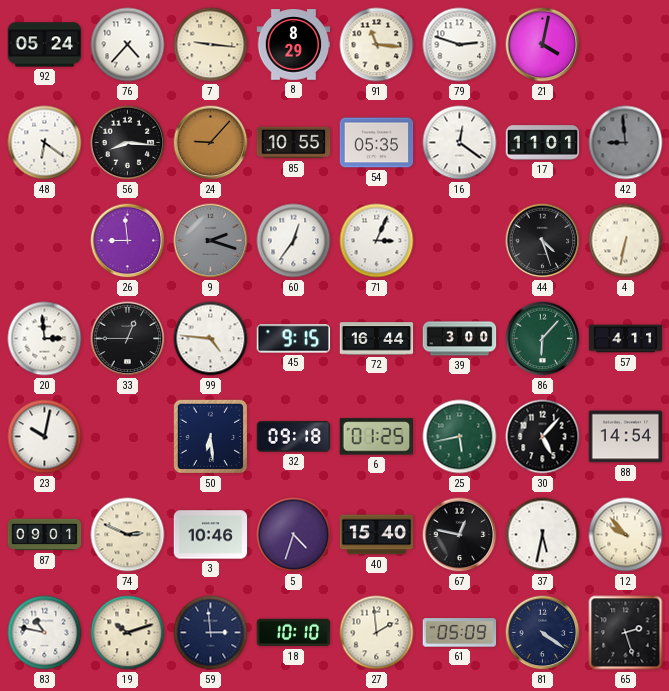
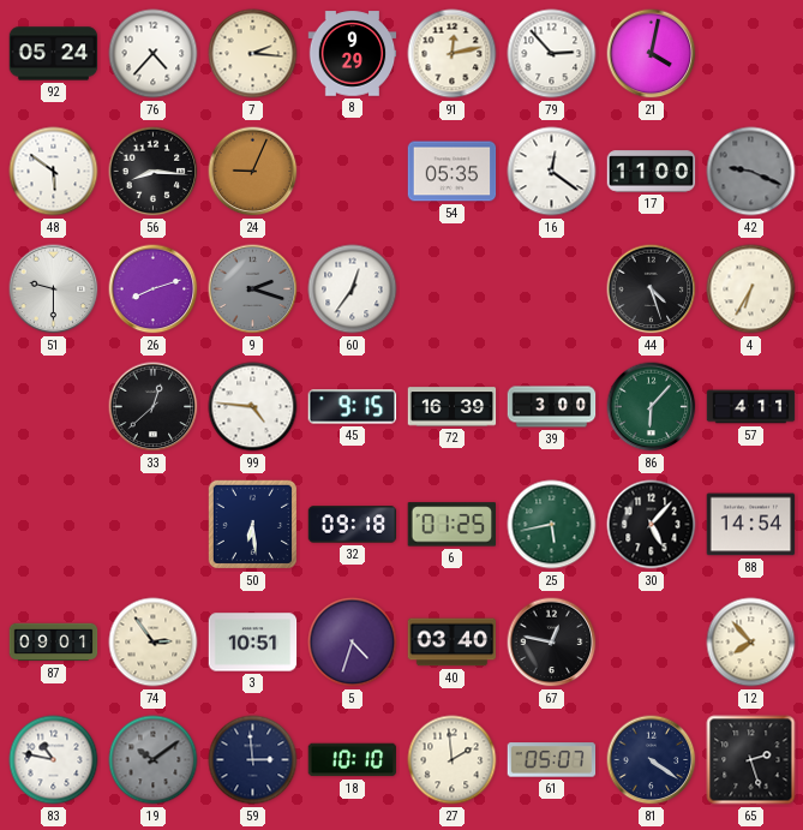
7: 9:16 -> 2:16 (253, 54)
8: 8:29 -> 9:29 (353, 54)
91: 11:16 -> 12:13 (453, 54)
79: 2:48 -> 2:53 (552, 54)
48: 6:21 -> 5:51 (54, 172)
24: 9:07 -> 9:04 (253, 172)
85: 10:55 -> none (294, 143)
17: 11:01 -> 11:00 (652, 172)
42: 8:59 -> 9:19 (751, 172)
51: none -> 9:30 (54, 289)
26: 8:59 -> 8:12 (154, 289)
71: 3:04 -> none (377, 241)
4: 6:32 -> 6:35 (751, 289)
20: 2:59 -> none (45, 339)
33: 12:45 -> 12:38 (154, 407)
72: 16:44 -> 16:39 (453, 407)
23: 10:02 -> none (45, 437)
74: 2:49 -> 2:54 (154, 643)
3: 10:46 -> 10:51 (253, 643)
40: 15:40 -> 03:40 (453, 643)
37: 5:32 -> none (543, 535)
12: 9:53 -> 7:53 (751, 643)
19: 10:12 -> 10:09 (154, 760)
19 dial: cream -> grey (154, 760)
61: 05:09 -> 05:07 (552, 760)
